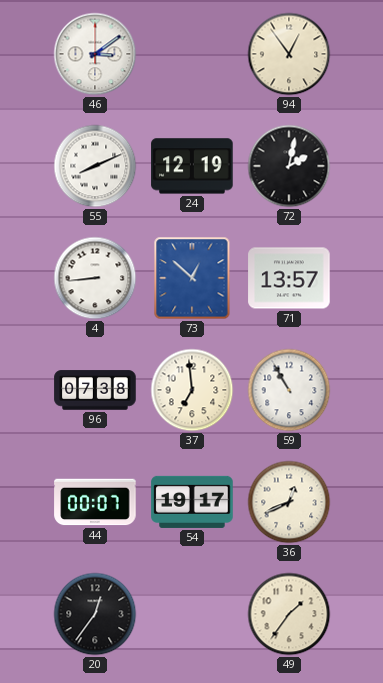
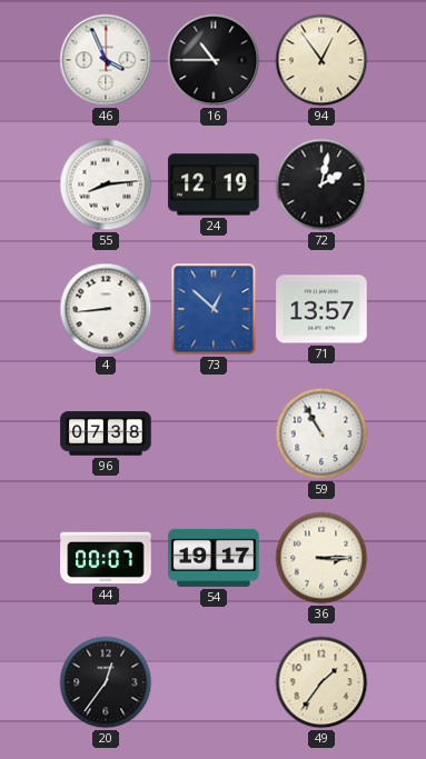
46: 3:09 -> 3:56 (106, 60)
16: none -> 10:45 (214, 60)
55: 8:11 -> 8:14 (106, 184)
37: 6:59 -> none (192, 390)
36: 12:41 -> 3:15 (321, 558)
